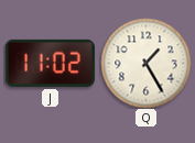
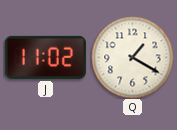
Q: 1:25 -> 1:20 (132, 57)
